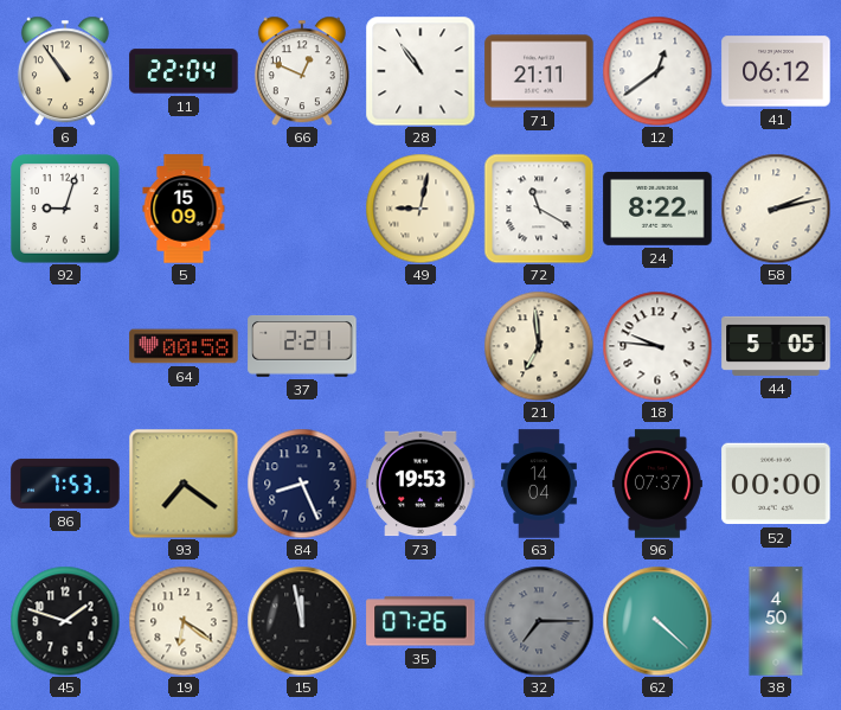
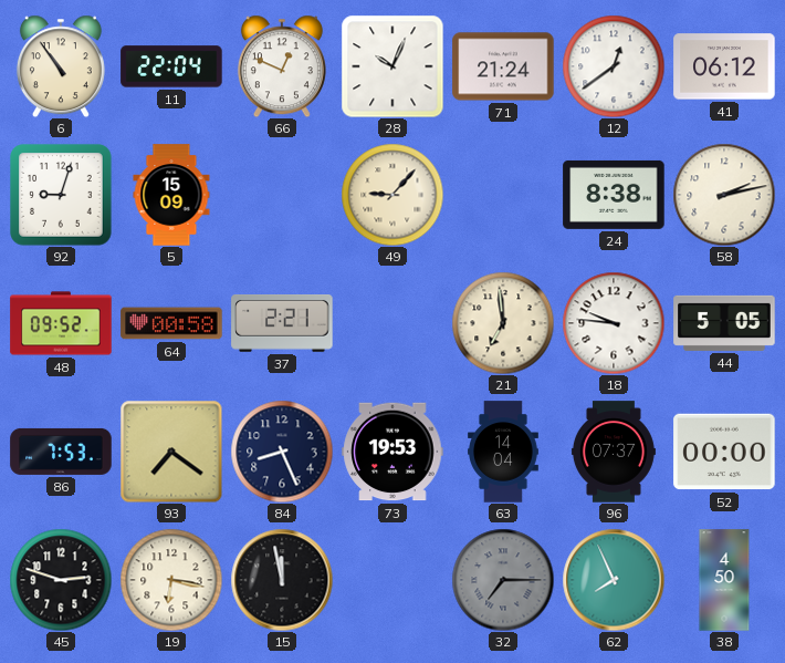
28: 10:54 -> 10:04 (393, 66)
71: 21:11 -> 21:24 (503, 66)
49: 9:02 -> 9:07 (393, 195)
72: 11:20 -> none (539, 209)
24: 8:22 -> 8:38 (614, 195)
48: none -> 09:52 (61, 323)
45: 1:48 -> 2:48 (61, 580)
19: 6:21 -> 6:17 (171, 580)
35: 07:26 -> none (420, 621)
62: 4:22 -> 7:56 (614, 580)
